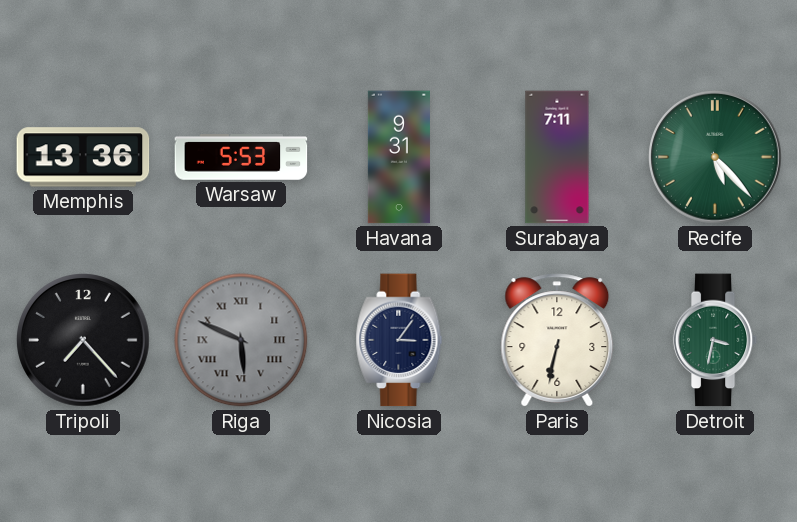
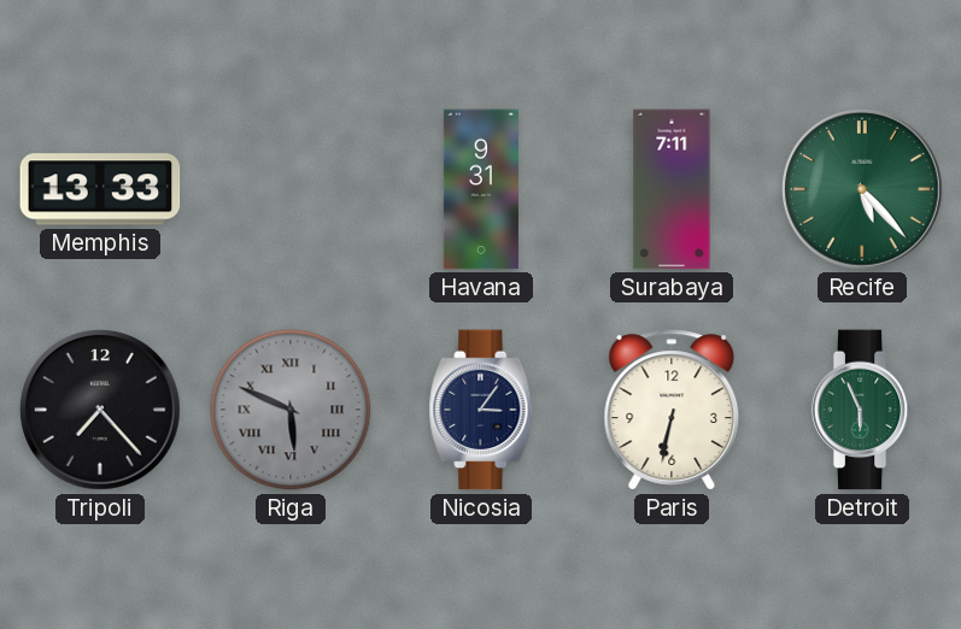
Memphis: 13:36 -> 13:33 (100, 189)
Warsaw: 5:53 -> none (241, 157)
Detroit: 3:32 -> 5:56 (862, 410)
